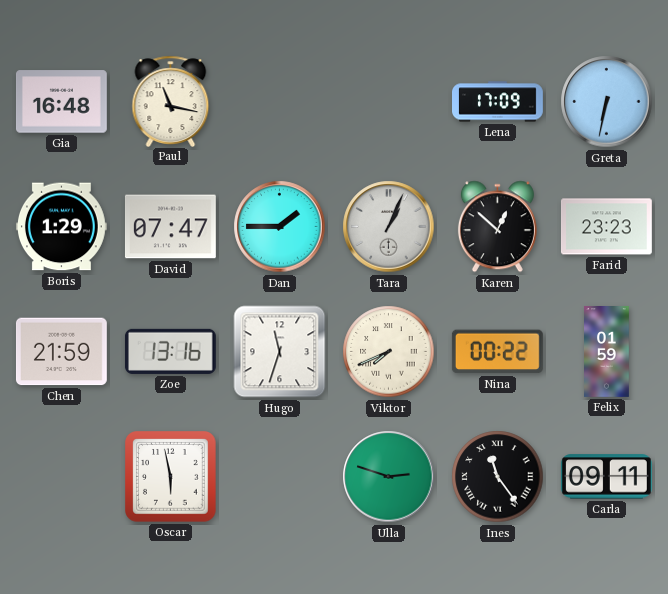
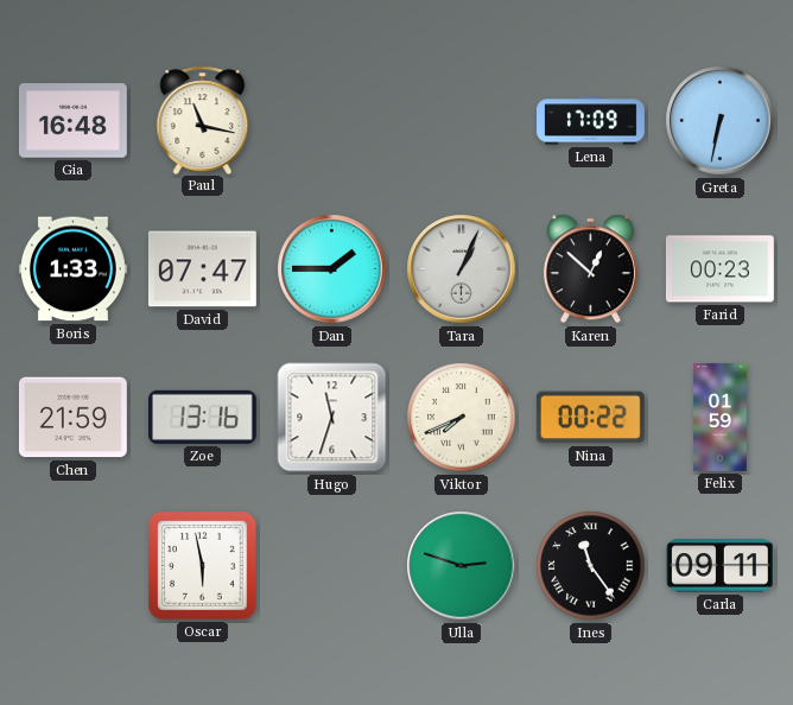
Boris: 1:29 -> 1:33 (72, 269)
Farid: 23:23 -> 00:23 (719, 269)
